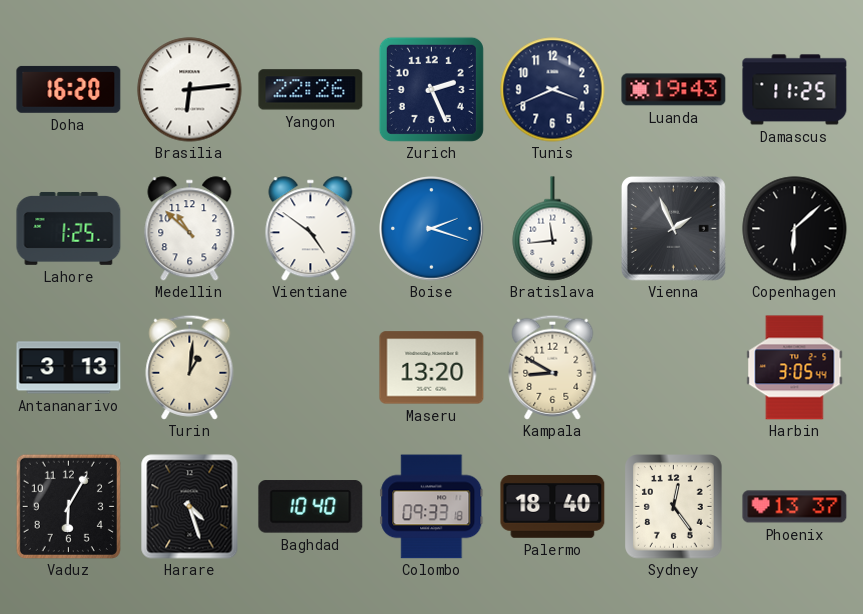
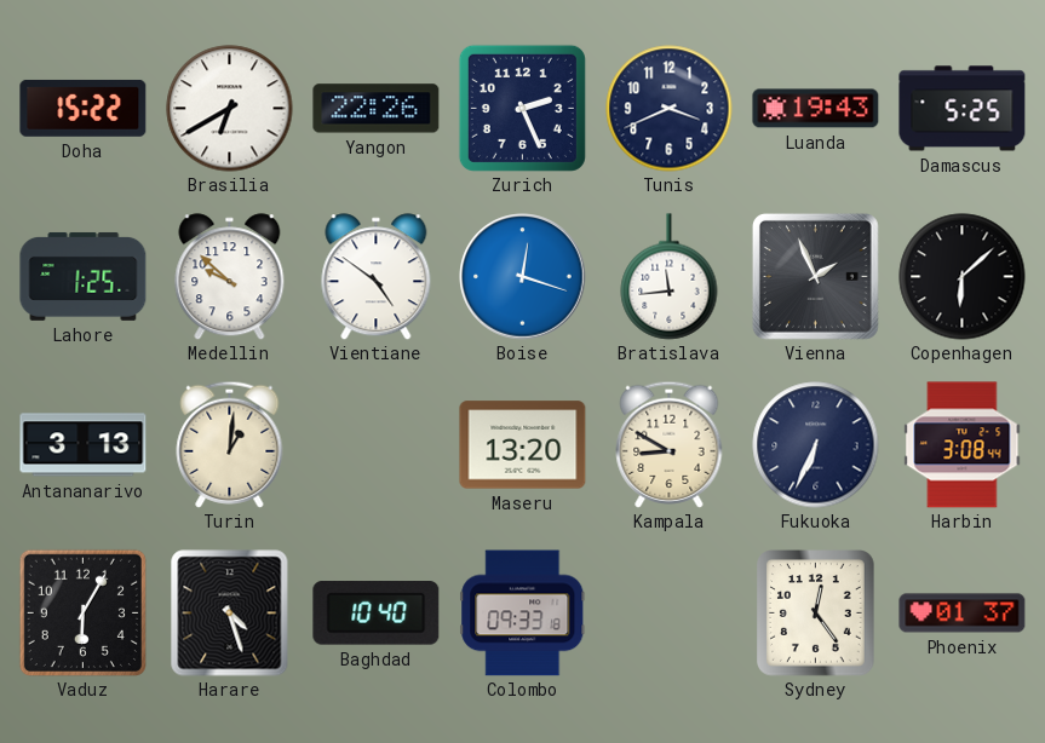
Doha: 16:20 -> 15:22 (84, 108)
Brasilia: 6:14 -> 6:40 (230, 109)
Damascus: 11:25 -> 5:25 (963, 109)
Medellin: 10:52 -> 9:52 (230, 277)
Boise: 2:18 -> 12:18 (523, 277)
Fukuoka: none -> 6:34 (816, 445)
Harbin: 3:05 -> 3:08 (963, 445)
Palermo: 18:40 -> none (553, 507)
Phoenix: 13:37 -> 01:37 (963, 614)
